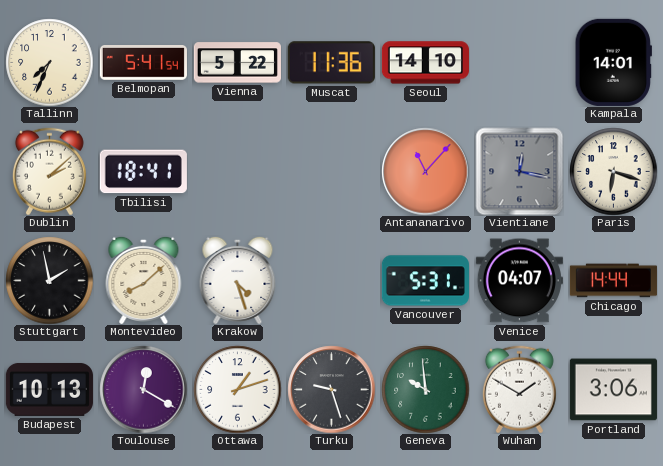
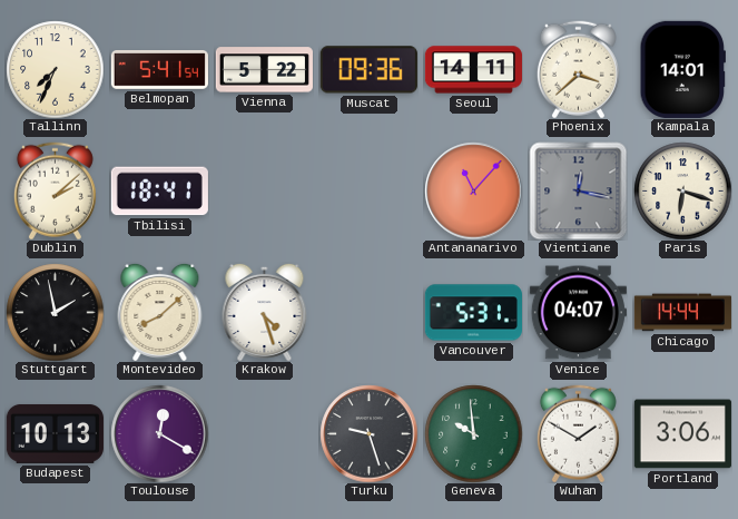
Muscat: 11:36 -> 09:36 (368, 70)
Seoul: 14:10 -> 14:11 (473, 70)
Phoenix: none -> 3:38 (578, 69)
Ottawa: 1:12 -> none (237, 389)
